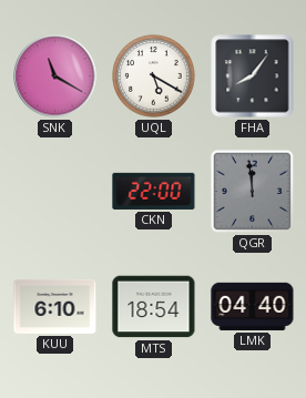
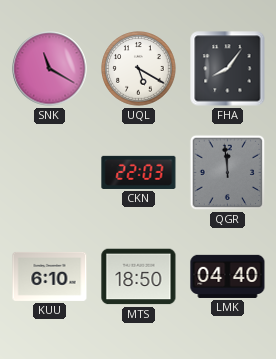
CKN: 22:00 -> 22:03 (139, 172)
MTS: 18:54 -> 18:50 (139, 277)
